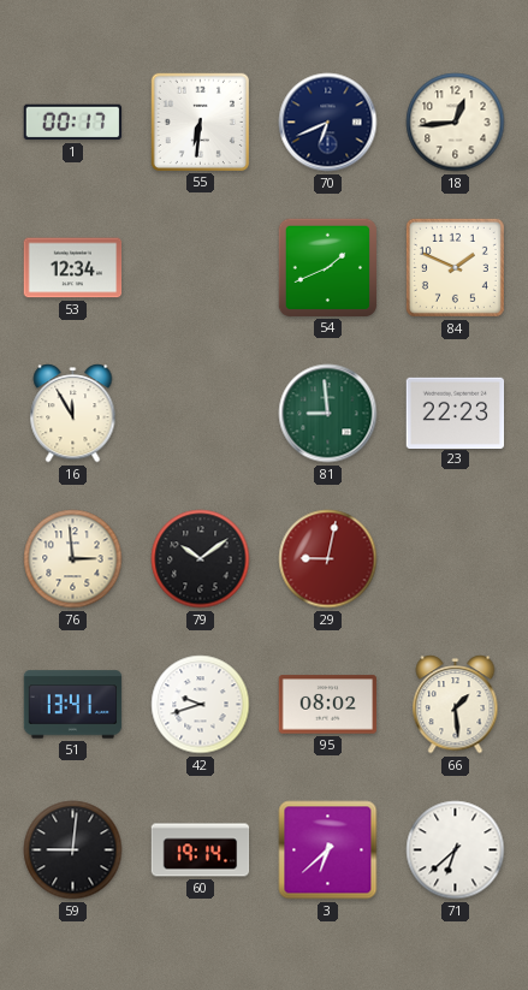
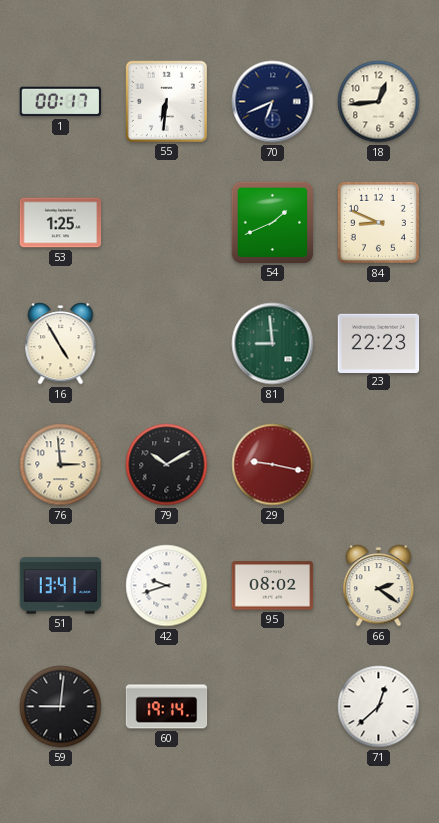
53: 12:34 -> 1:25 (61, 223)
84: 1:49 -> 8:49 (378, 222)
16: 11:55 -> 4:55 (61, 344)
79: 10:09 -> 10:10 (167, 465)
29: 9:02 -> 9:17 (273, 465)
66: 1:29 -> 2:21 (379, 586)
3: 6:38 -> none (328, 850)
71: 6:38 -> 12:38 (379, 707)
